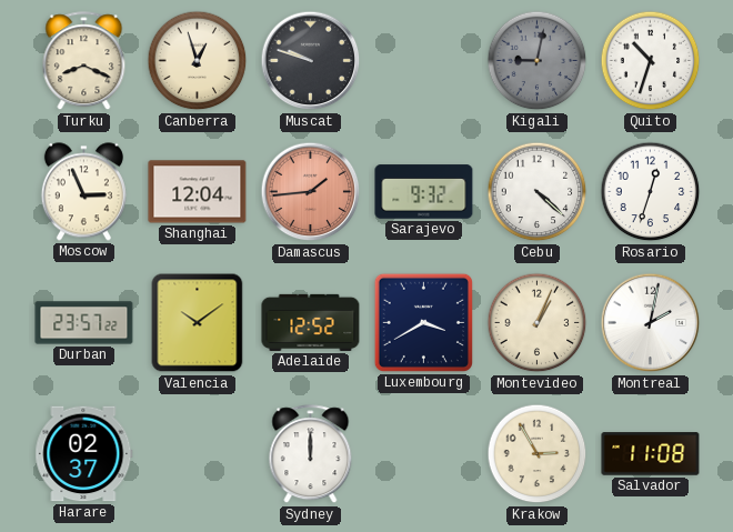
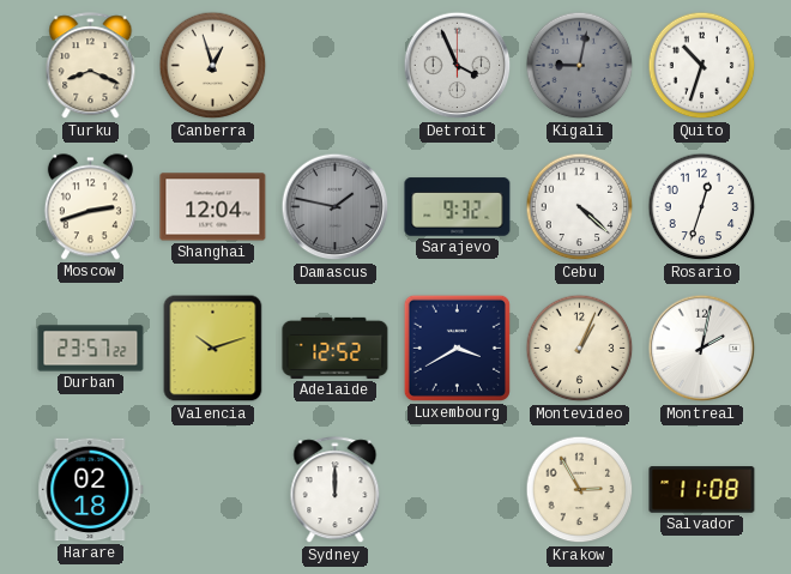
Muscat: 9:48 -> none (311, 61)
Detroit: none -> 3:56 (458, 66)
Moscow: 2:56 -> 2:42 (90, 207)
Damascus: 1:44 -> 1:47 (336, 207)
Damascus dial: salmon -> grey (336, 207)
Valencia: 10:09 -> 10:12 (213, 349)
Harare: 02:37 -> 02:18 (91, 490)
